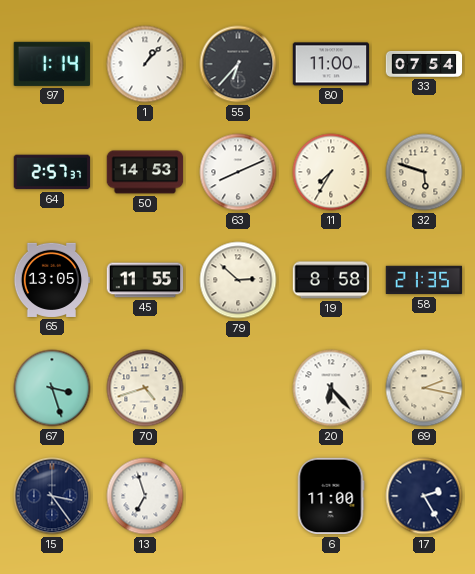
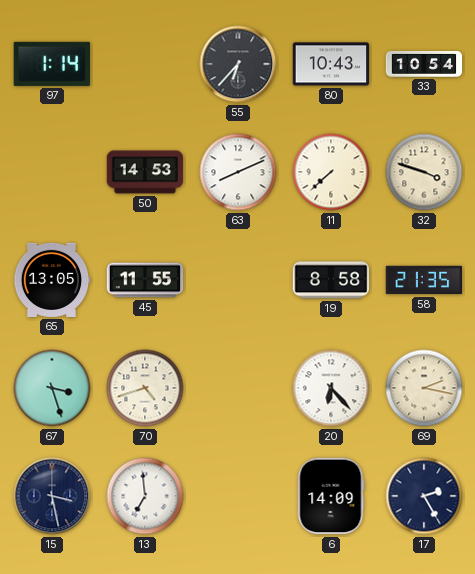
1: 1:07 -> none (145, 64)
80: 11:00 -> 10:43 (331, 64)
33: 07:54 -> 10:54 (424, 64)
64: 2:57 -> none (52, 172)
11: 7:35 -> 7:38 (331, 172)
32: 5:48 -> 3:48 (424, 172)
79: 2:52 -> none (238, 280)
15: 3:24 -> 3:28 (52, 496)
13: 6:57 -> 6:59 (145, 496)
6: 11:00 -> 14:09 (331, 496)
